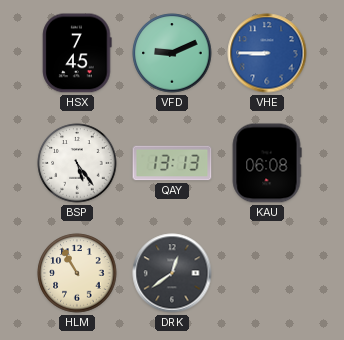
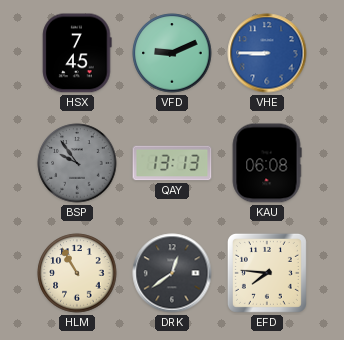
BSP: 5:24 -> 9:54 (77, 163)
BSP dial: white -> grey (77, 163)
EFD: none -> 7:46 (267, 273)
